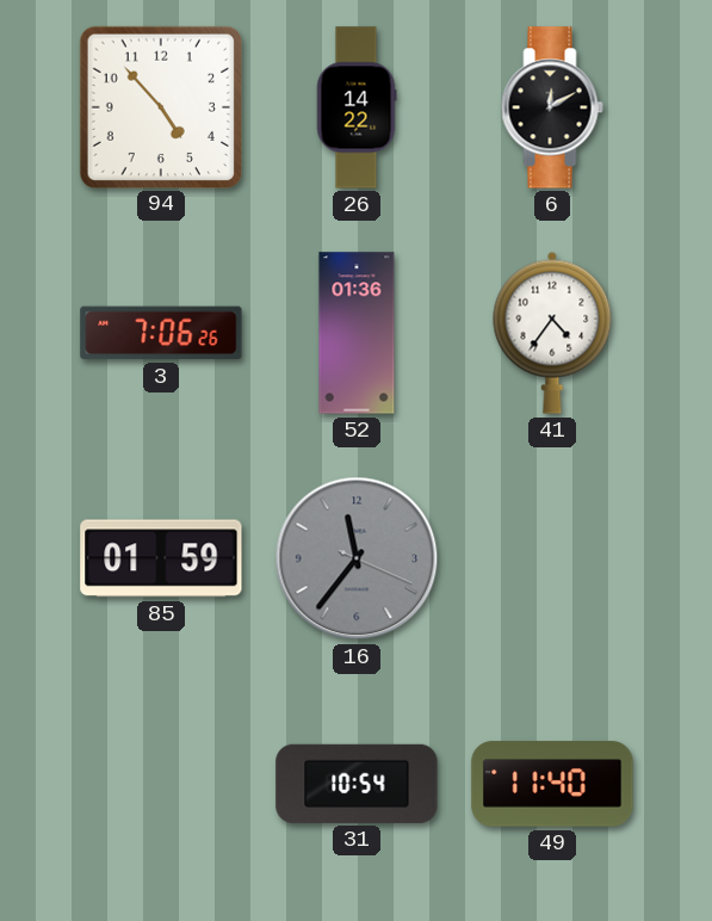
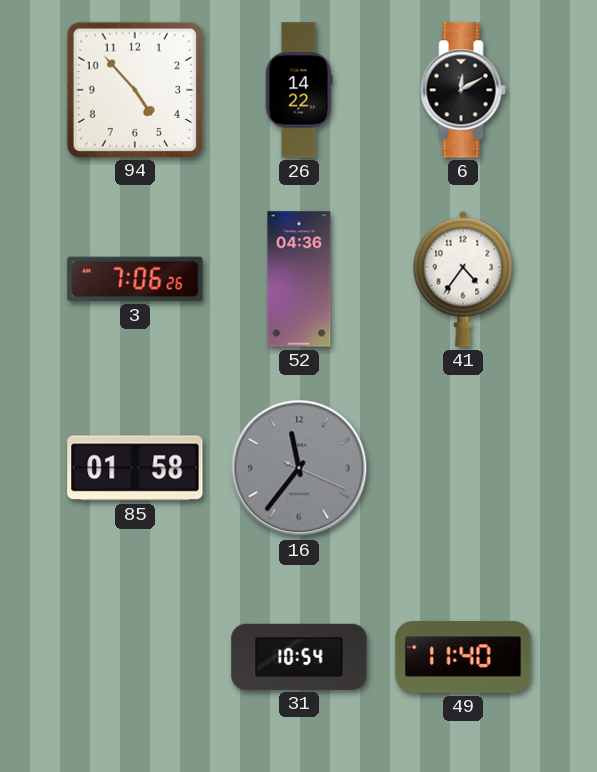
52: 01:36 -> 04:36 (299, 279)
85: 01:59 -> 01:58 (135, 468)
